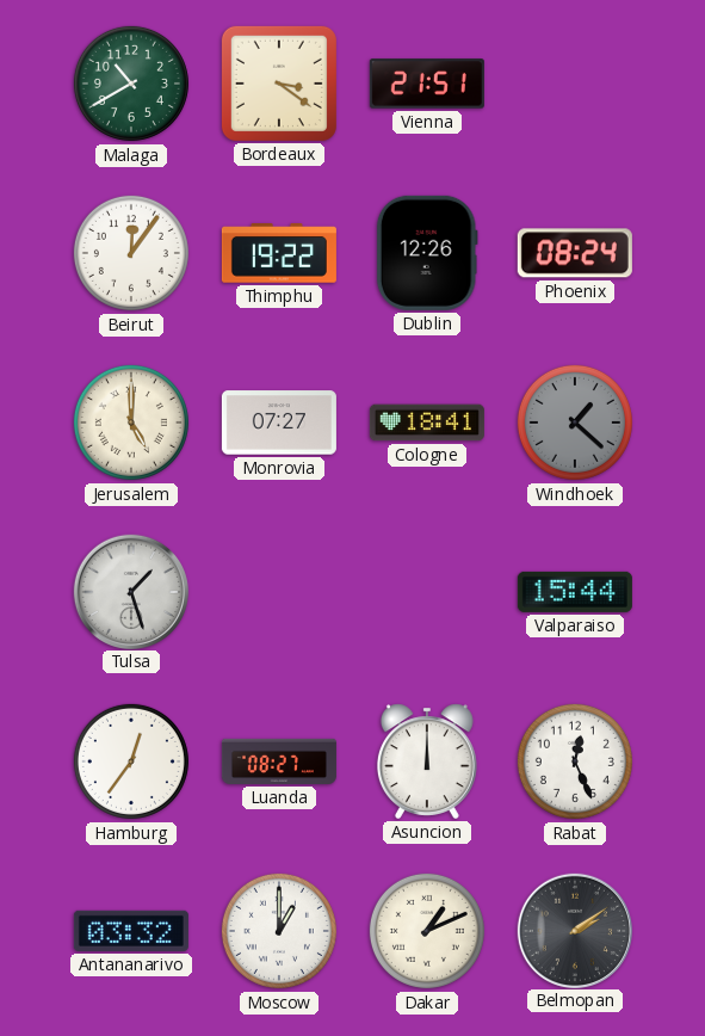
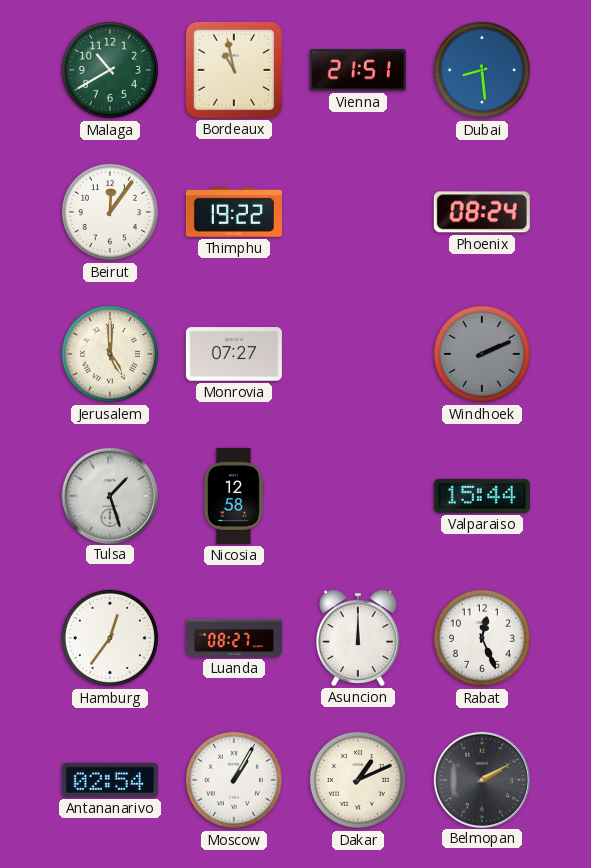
Bordeaux: 3:21 -> 10:58 (234, 70)
Dubai: none -> 8:29 (482, 70)
Dublin: 12:26 -> none (427, 253)
Cologne: 18:41 -> none (427, 423)
Windhoek: 1:22 -> 2:11 (482, 354)
Nicosia: none -> 12:58 (233, 496)
Antananarivo: 03:32 -> 02:54 (110, 780)
Moscow: 1:00 -> 1:05 (234, 780)
Belmopan: 2:09 -> 2:10 (481, 779)
